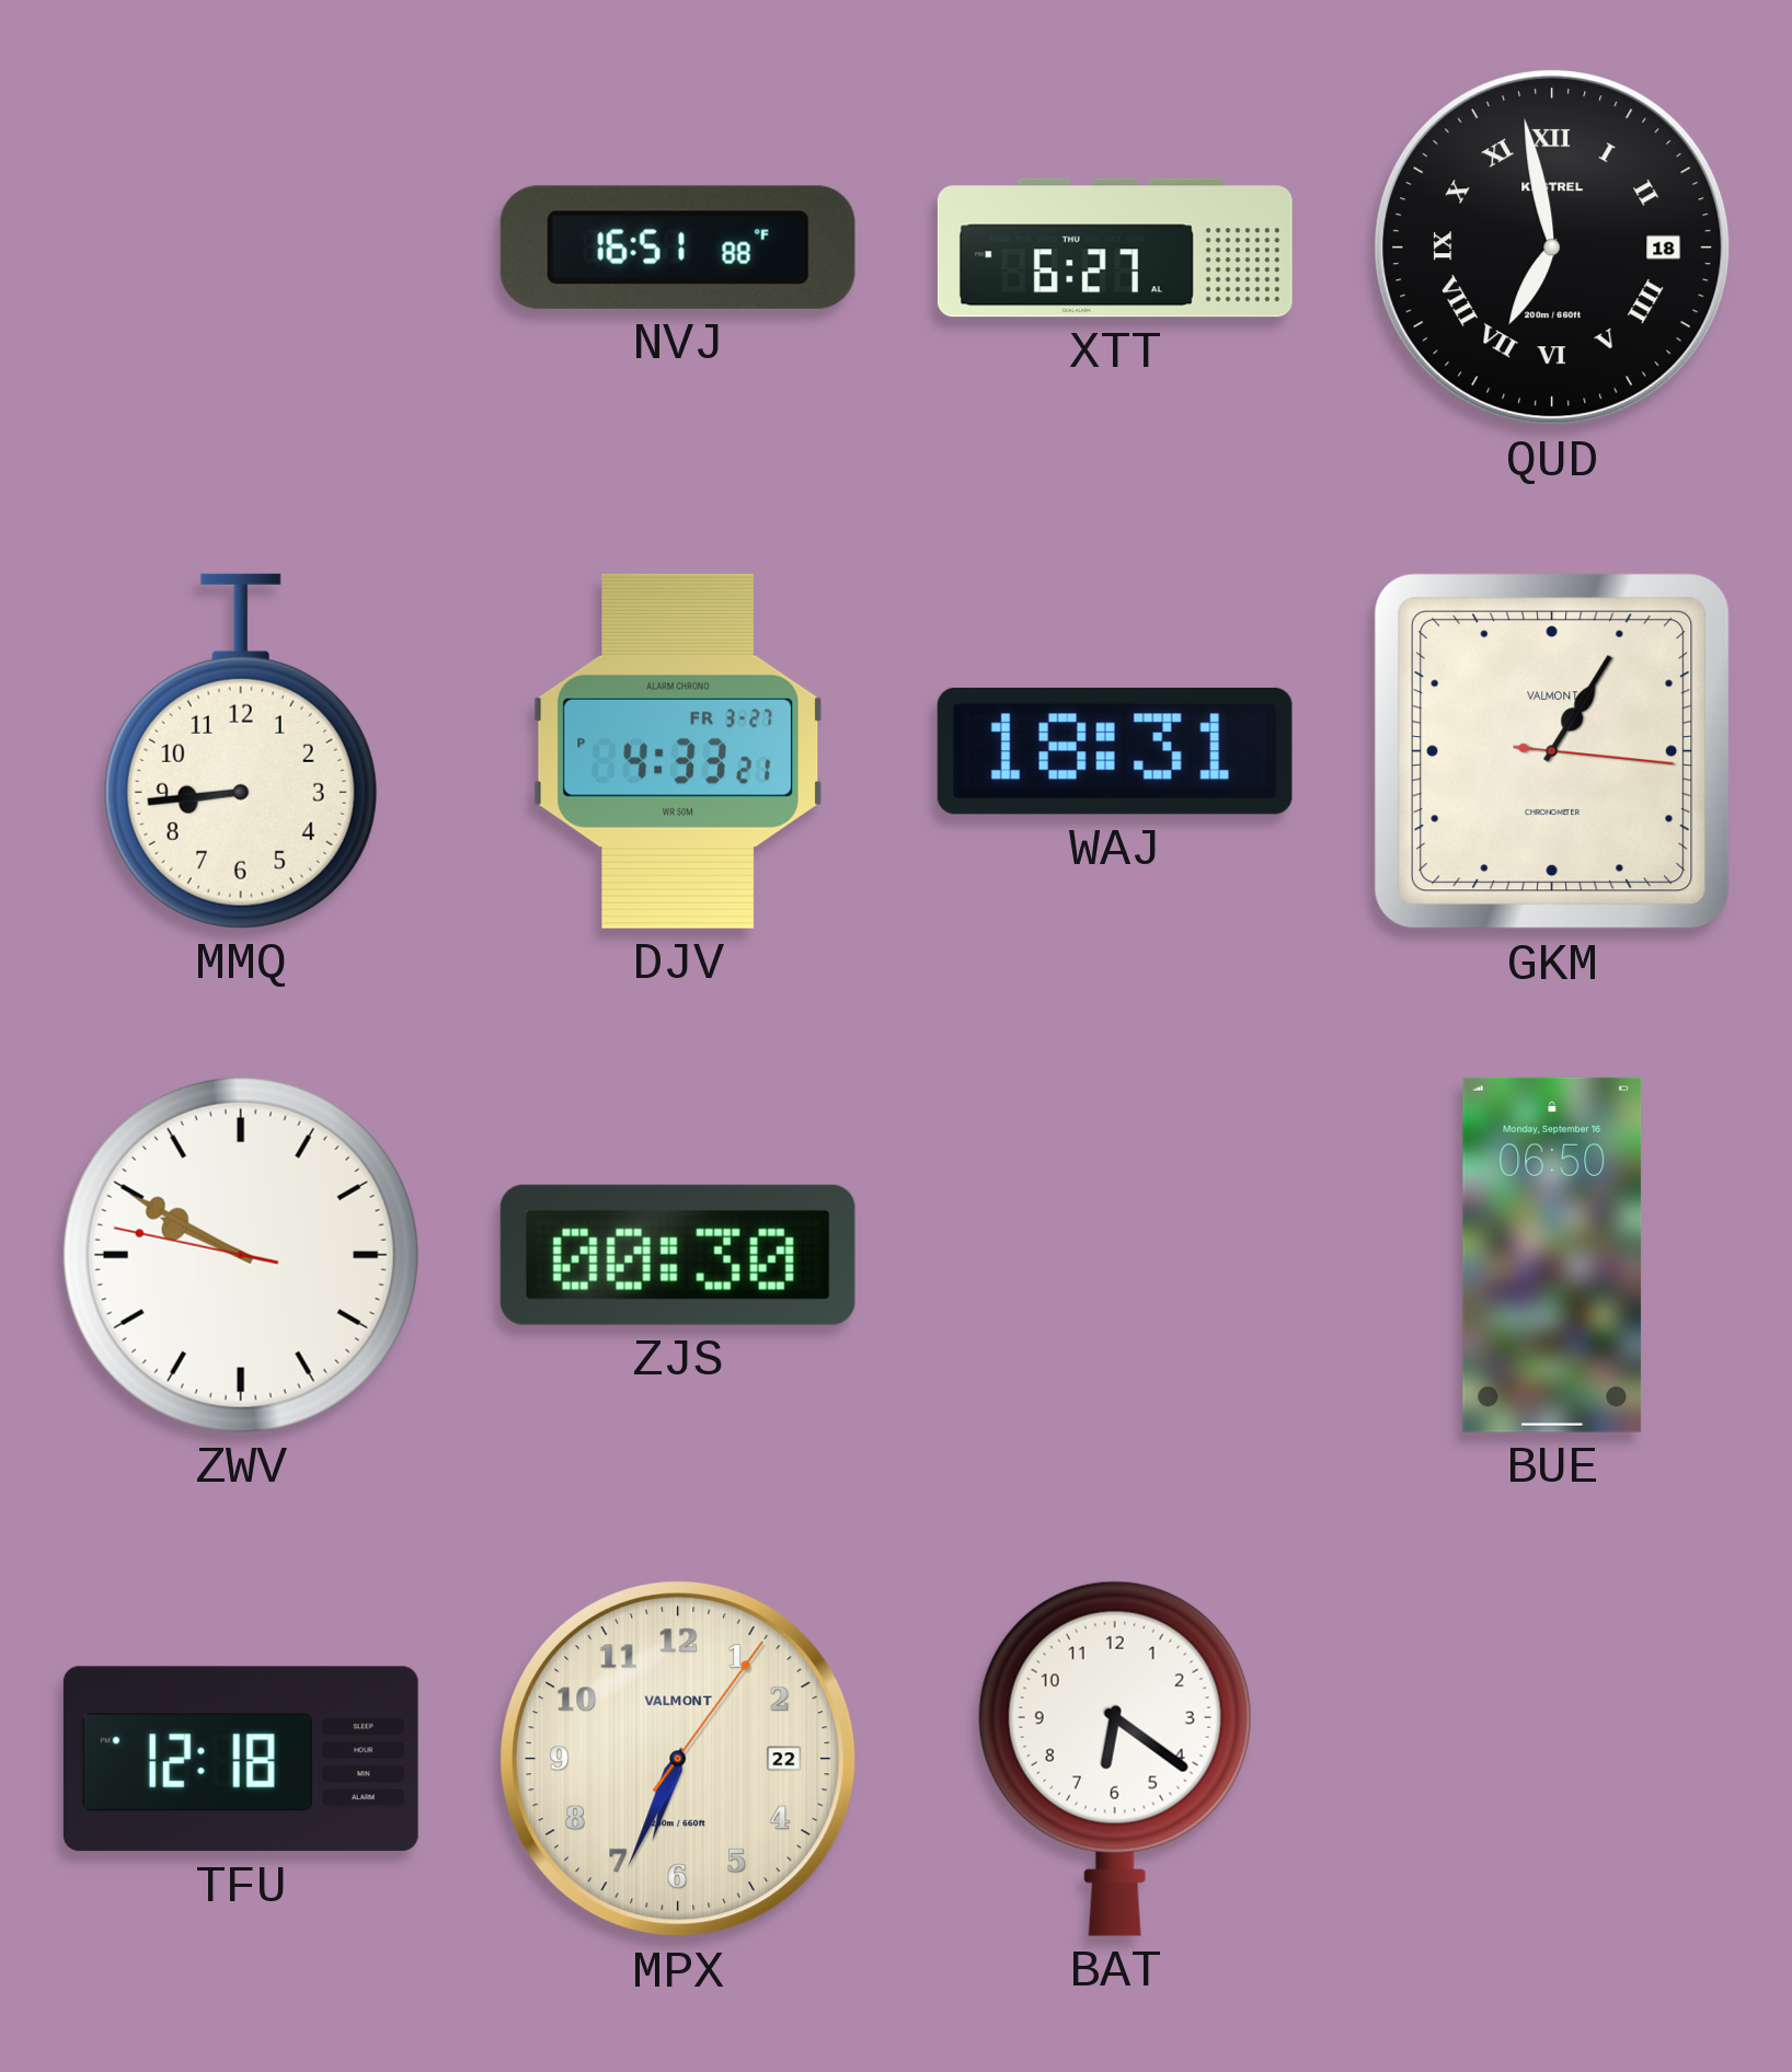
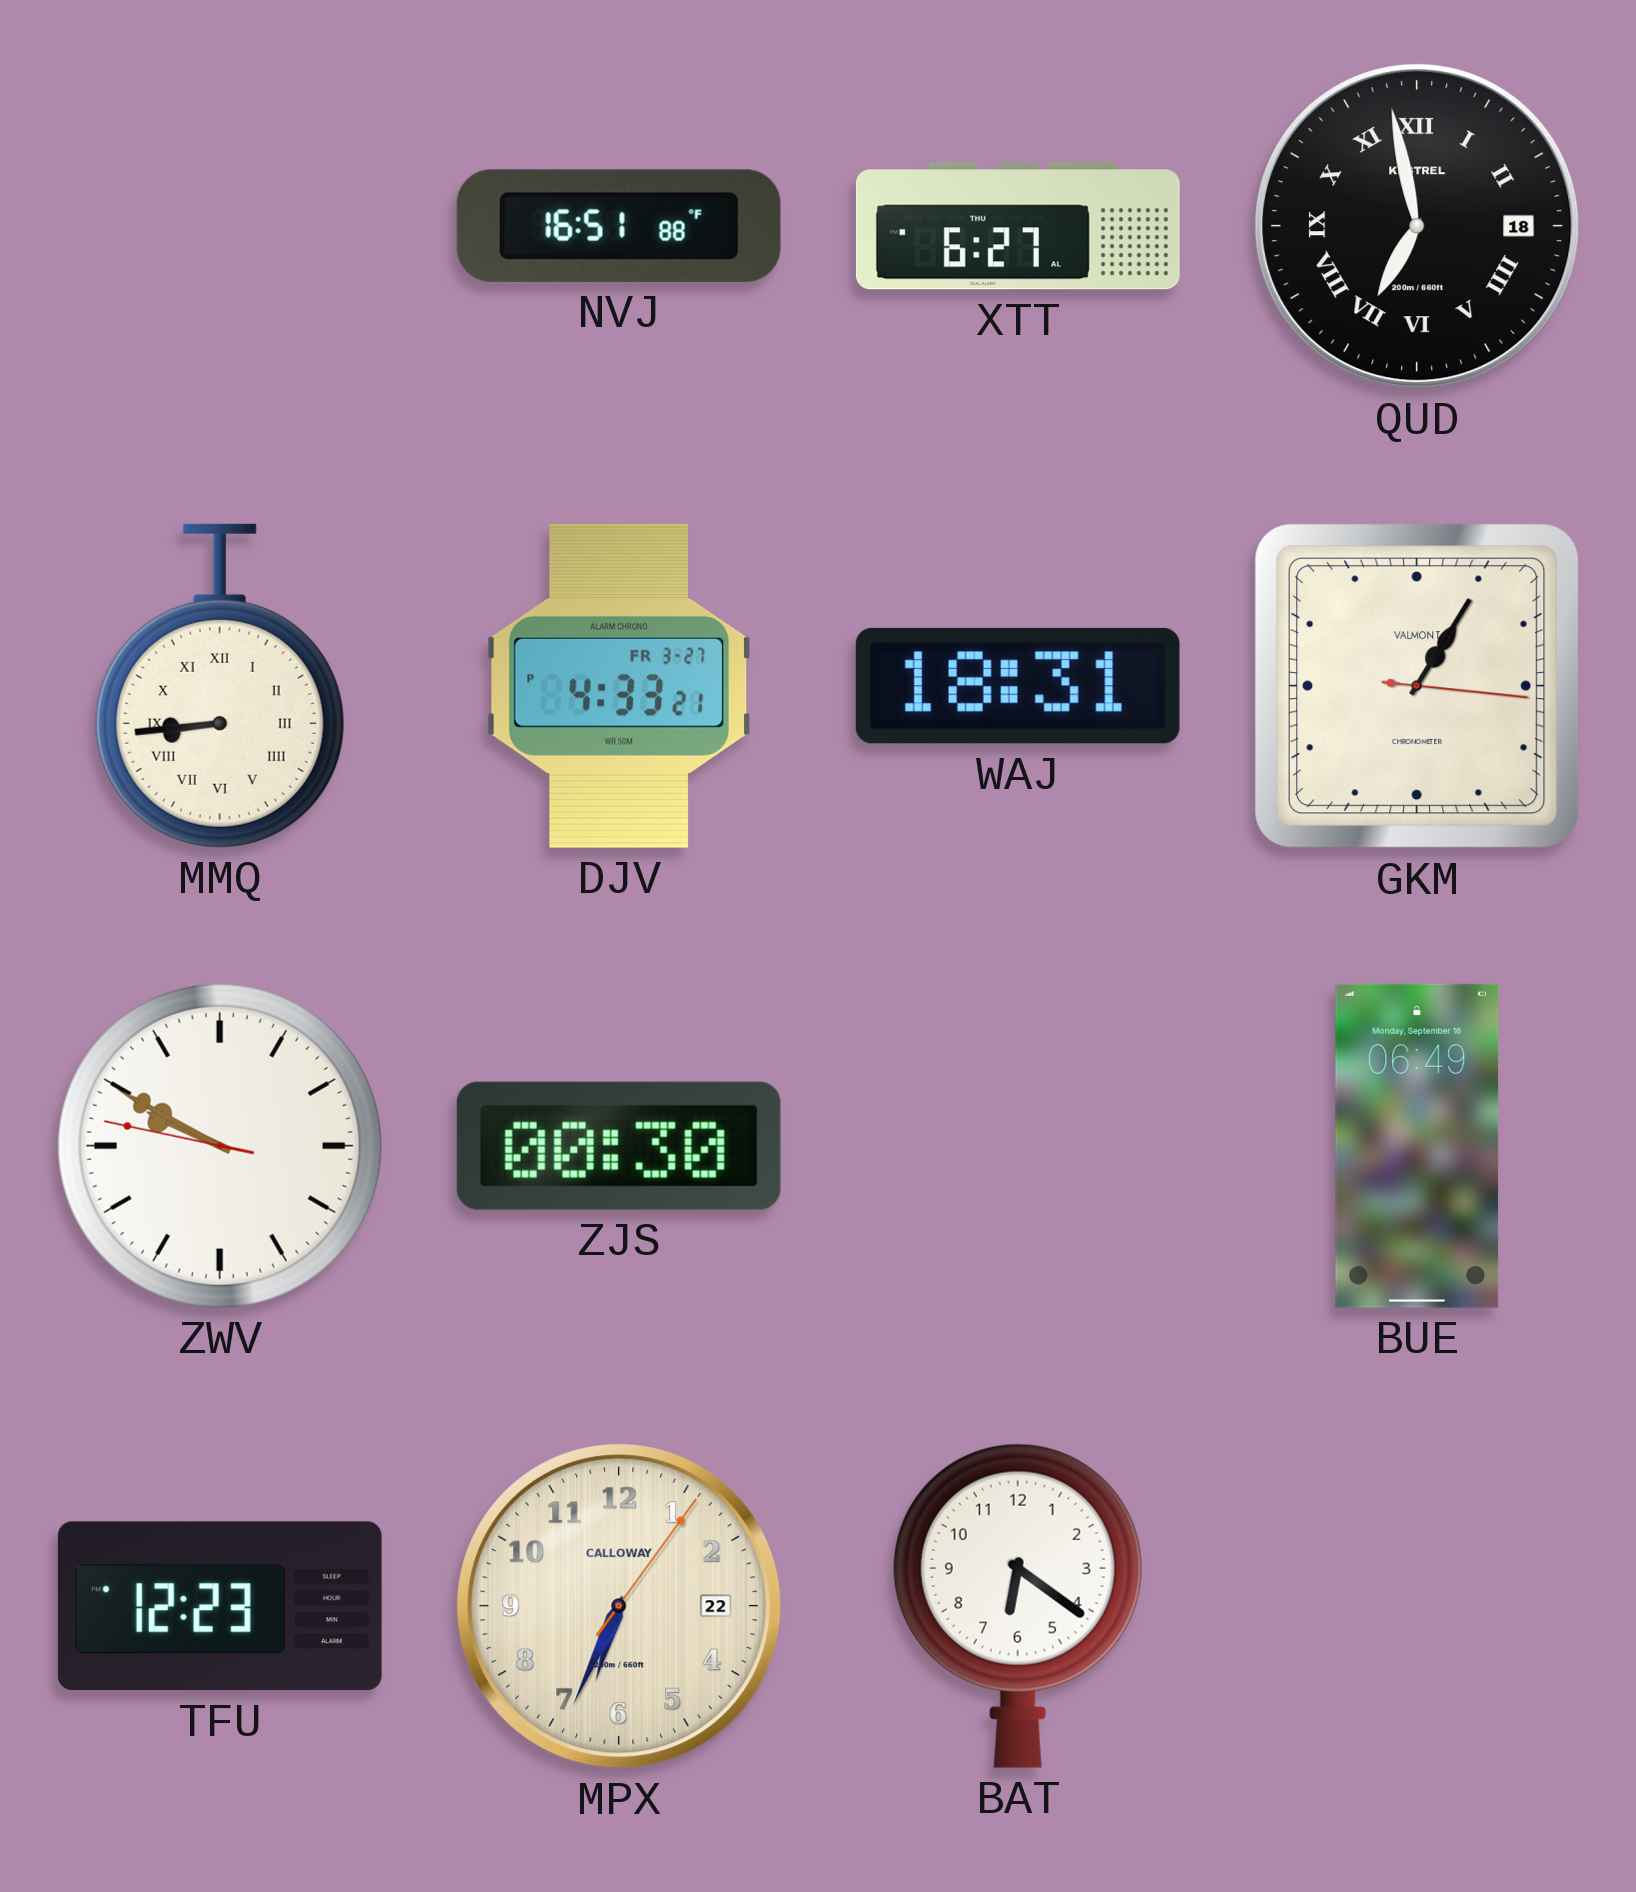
MMQ numerals: Arabic -> Roman (220, 686)
BUE: 06:50 -> 06:49 (1417, 1146)
TFU: 12:18 -> 12:23 (220, 1606)
MPX brand: VALMONT -> CALLOWAY (619, 1606)
